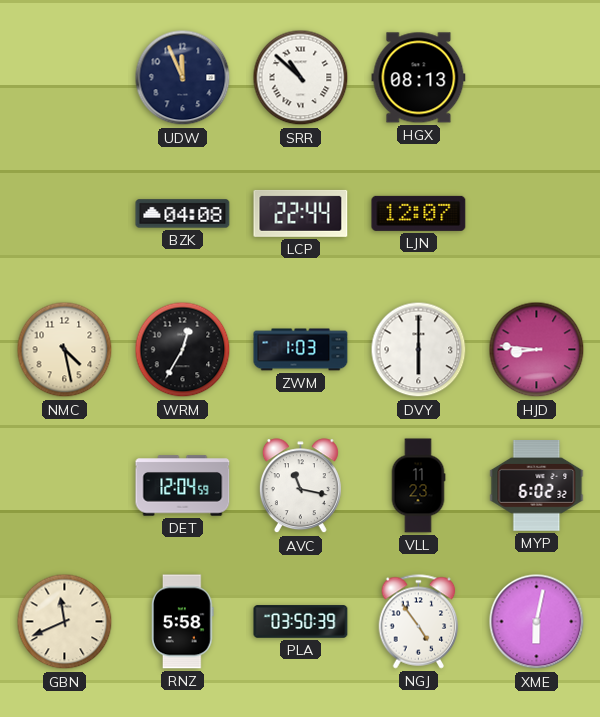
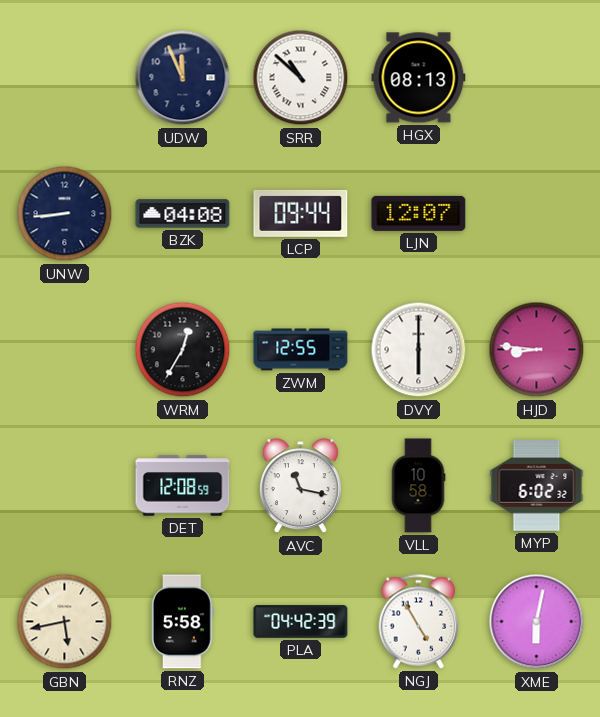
UNW: none -> 8:44 (65, 214)
LCP: 22:44 -> 09:44 (301, 213)
NMC: 4:28 -> none (65, 350)
ZWM: 1:03 -> 12:55 (301, 350)
DET: 12:04 -> 12:08 (183, 486)
VLL: 11:23 -> 10:58 (418, 486)
GBN: 11:41 -> 5:43 (65, 622)
PLA: 03:50 -> 04:42 (301, 622)
NGJ: 4:54 -> 4:55 (419, 622)
